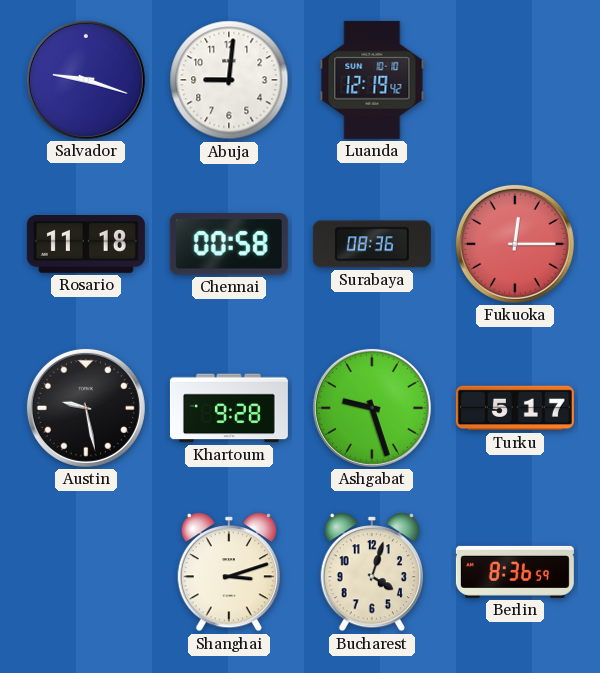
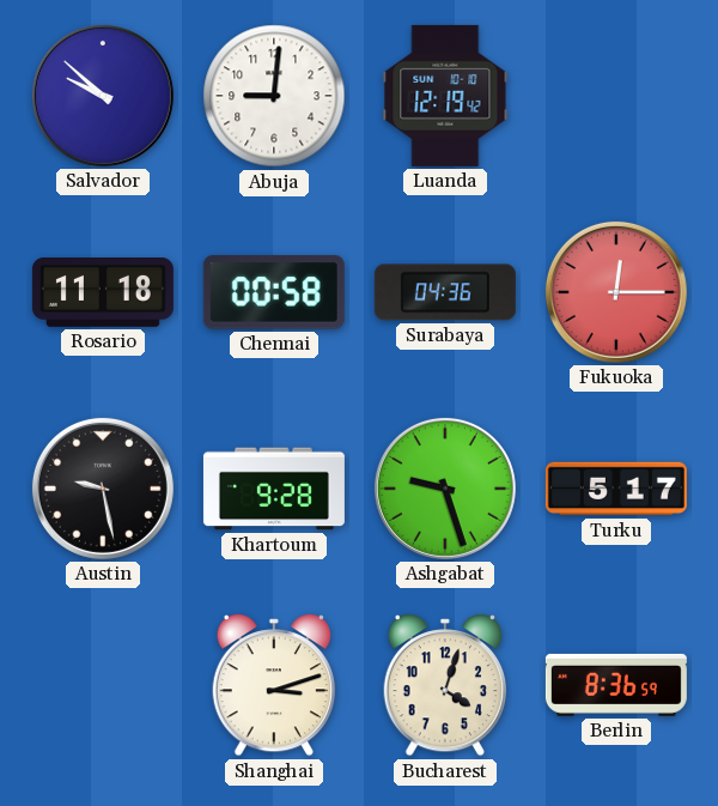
Salvador: 9:18 -> 9:52 (103, 96)
Surabaya: 08:36 -> 04:36 (445, 292)
